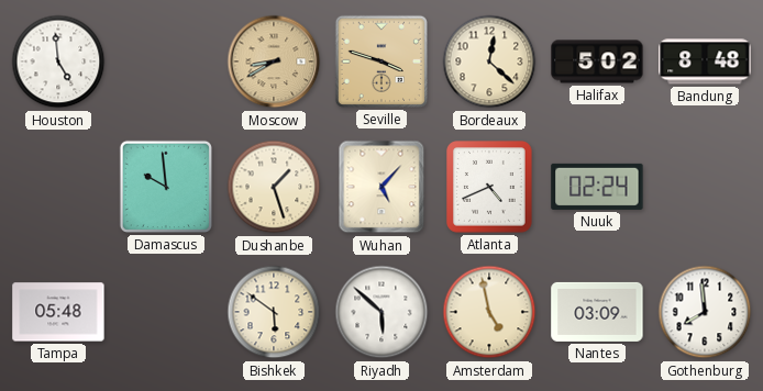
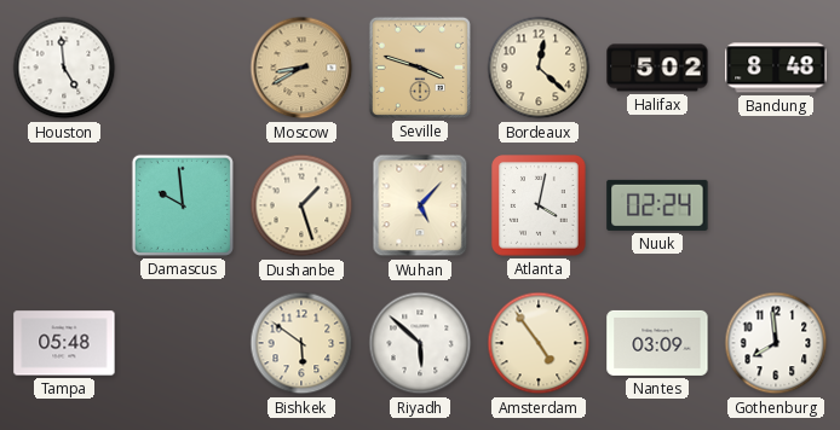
Atlanta: 4:41 -> 4:02 (540, 205)
Amsterdam: 4:58 -> 4:54 (539, 343)
